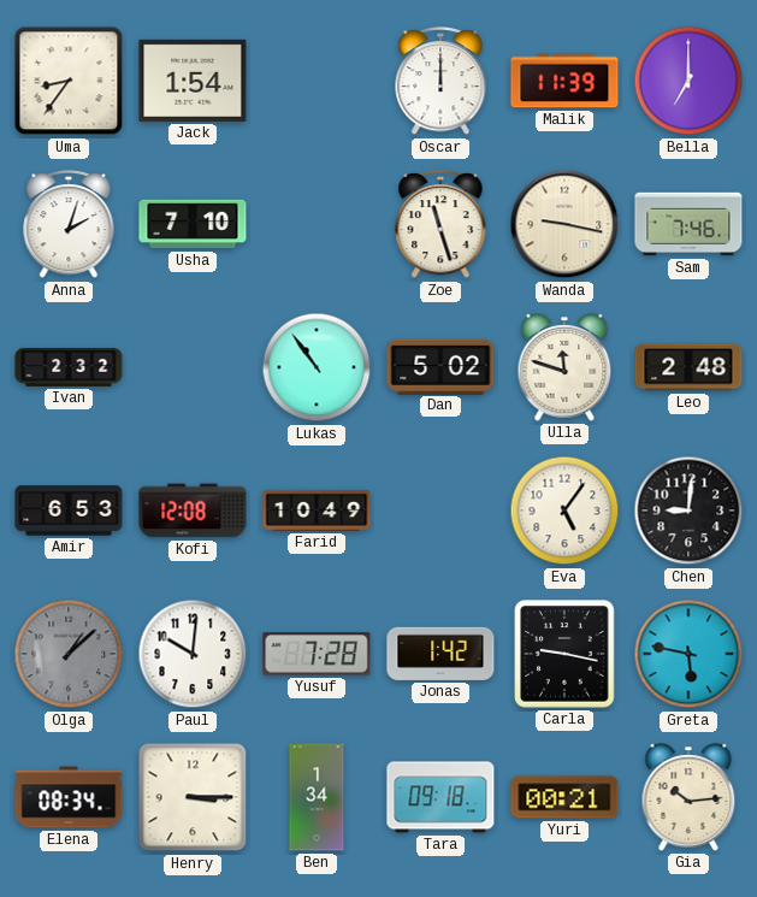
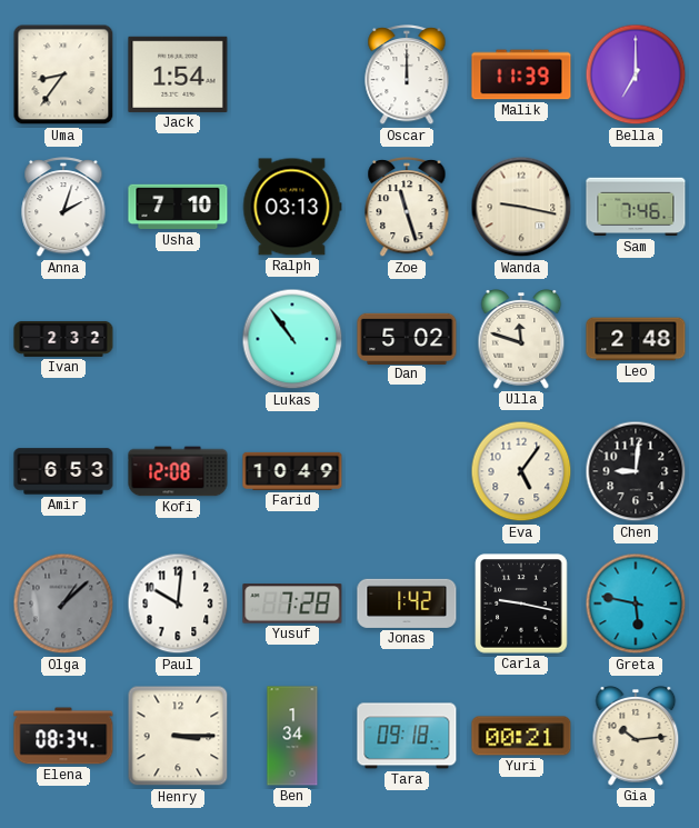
Ralph: none -> 03:13 (292, 207)
